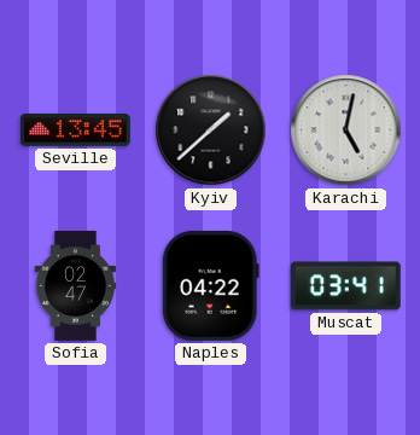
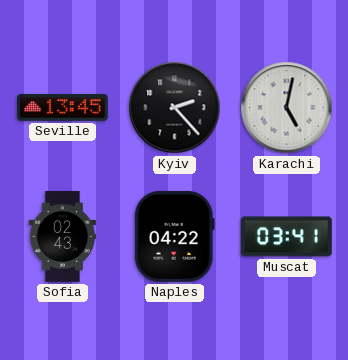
Kyiv: 1:38 -> 2:23 (175, 108)
Sofia: 02:47 -> 02:43 (62, 237)
